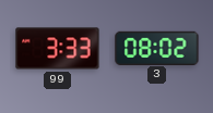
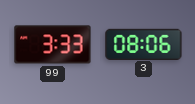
3: 08:02 -> 08:06 (144, 44)
